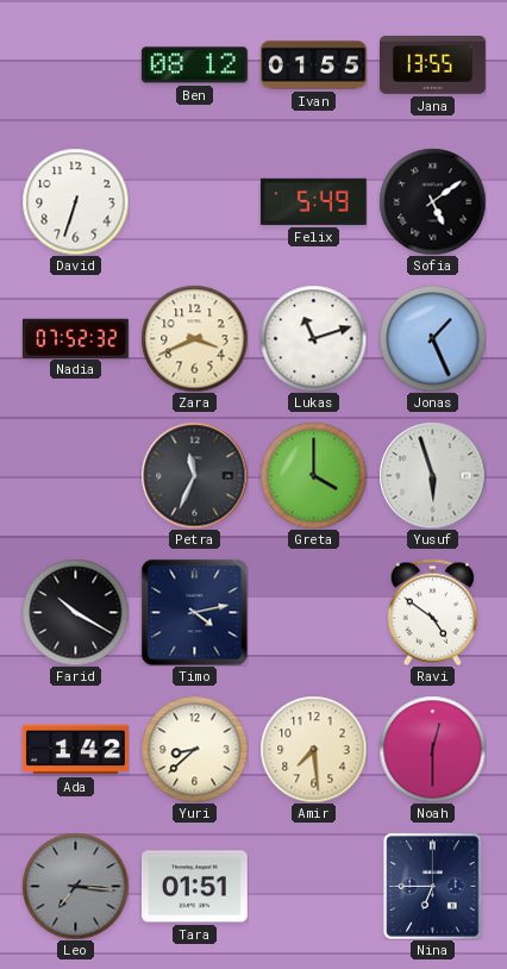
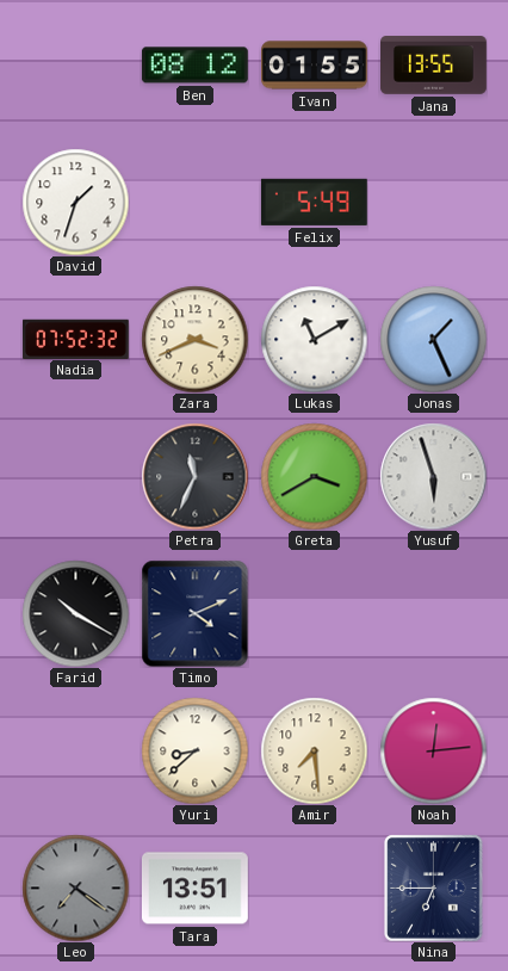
David: 6:33 -> 1:33 (75, 202)
Sofia: 5:09 -> none (432, 201)
Lukas: 11:12 -> 11:10 (314, 339)
Greta: 4:00 -> 3:40 (314, 476)
Timo: 4:13 -> 4:11 (194, 613)
Ravi: 4:51 -> none (432, 612)
Ada: 1:42 -> none (75, 750)
Noah: 12:30 -> 12:14 (433, 750)
Leo: 7:16 -> 7:21 (75, 887)
Tara: 01:51 -> 13:51 (194, 889)
